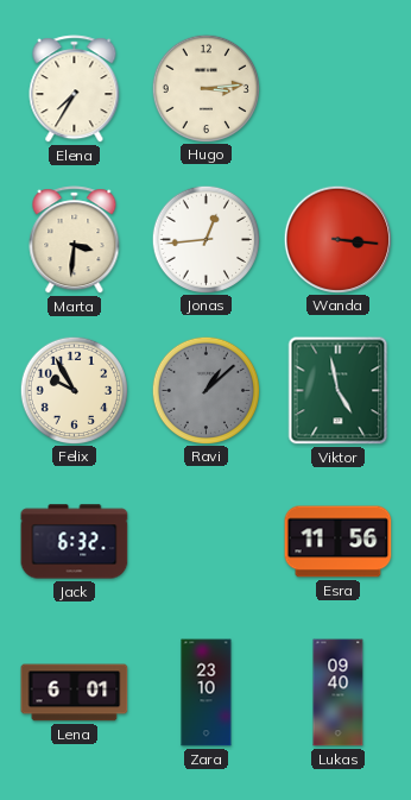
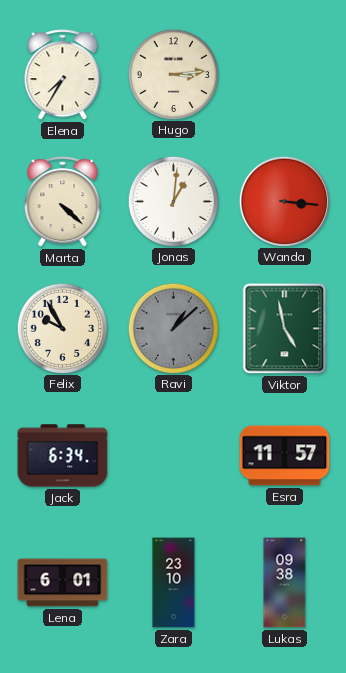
Marta: 3:31 -> 4:22 (63, 202)
Jonas: 12:44 -> 1:01 (173, 201)
Jack: 6:32 -> 6:34 (63, 456)
Esra: 11:56 -> 11:57 (285, 456)
Lukas: 09:40 -> 09:38 (285, 583)
